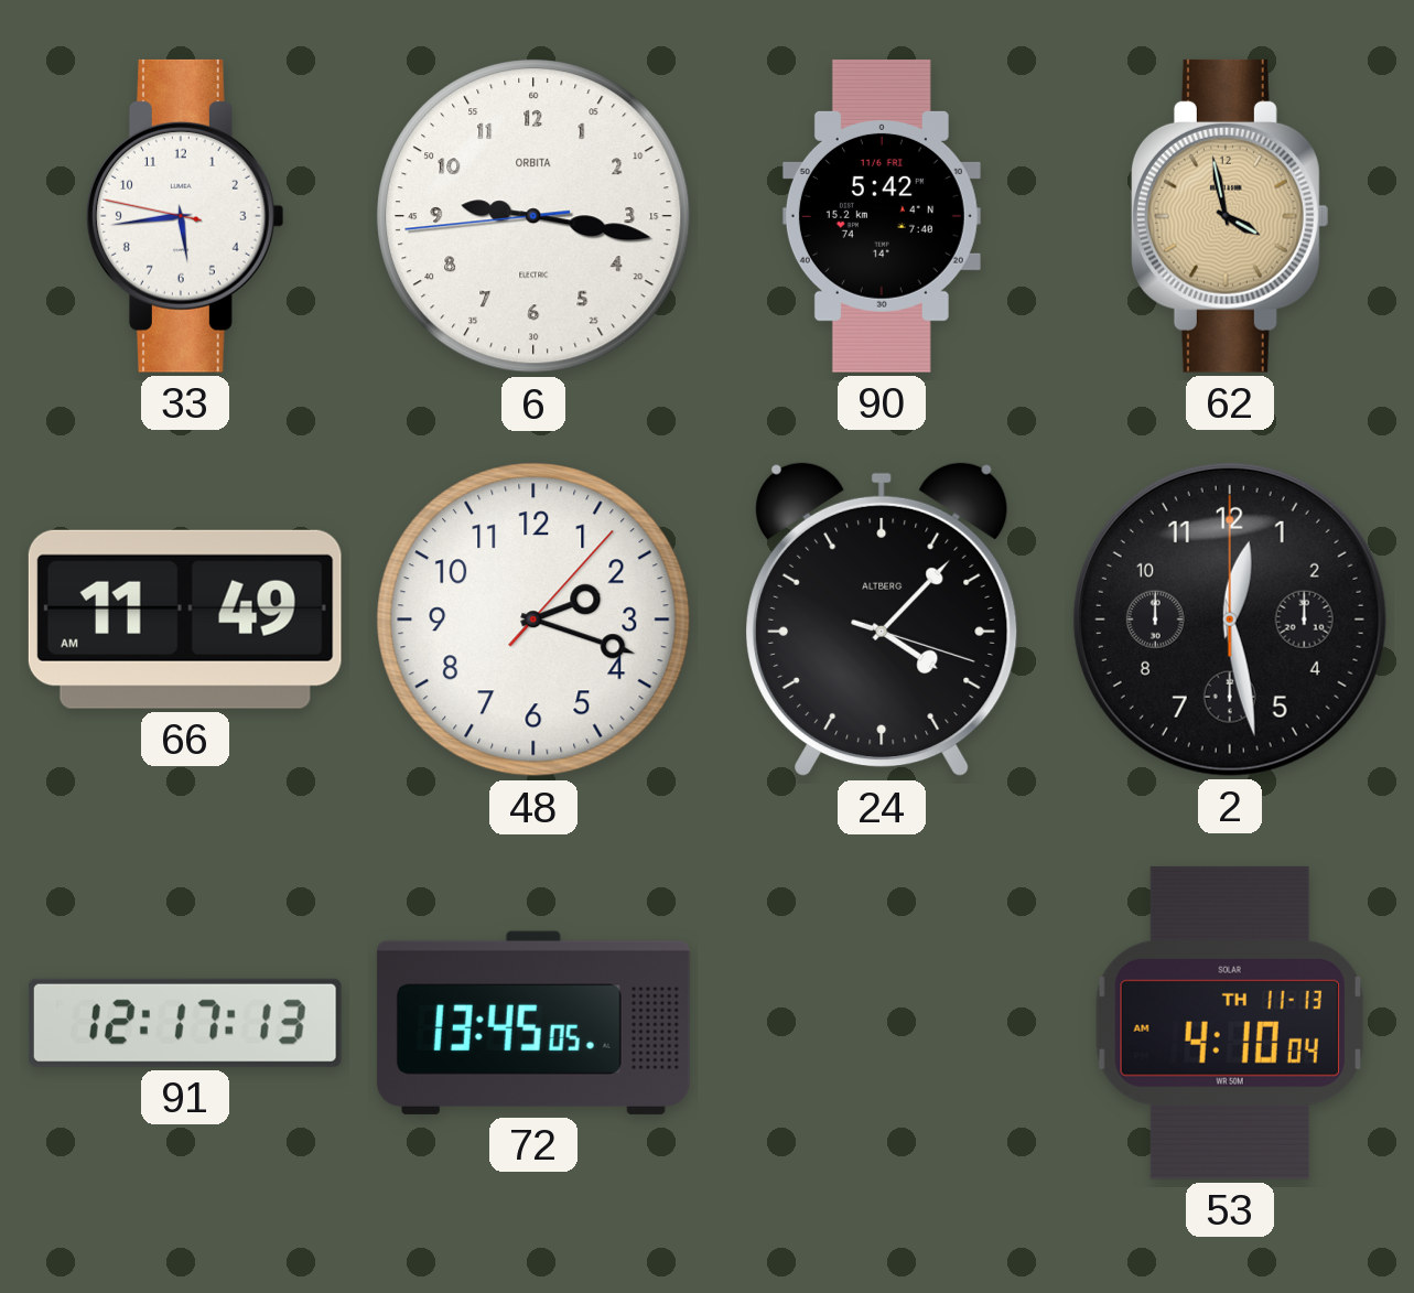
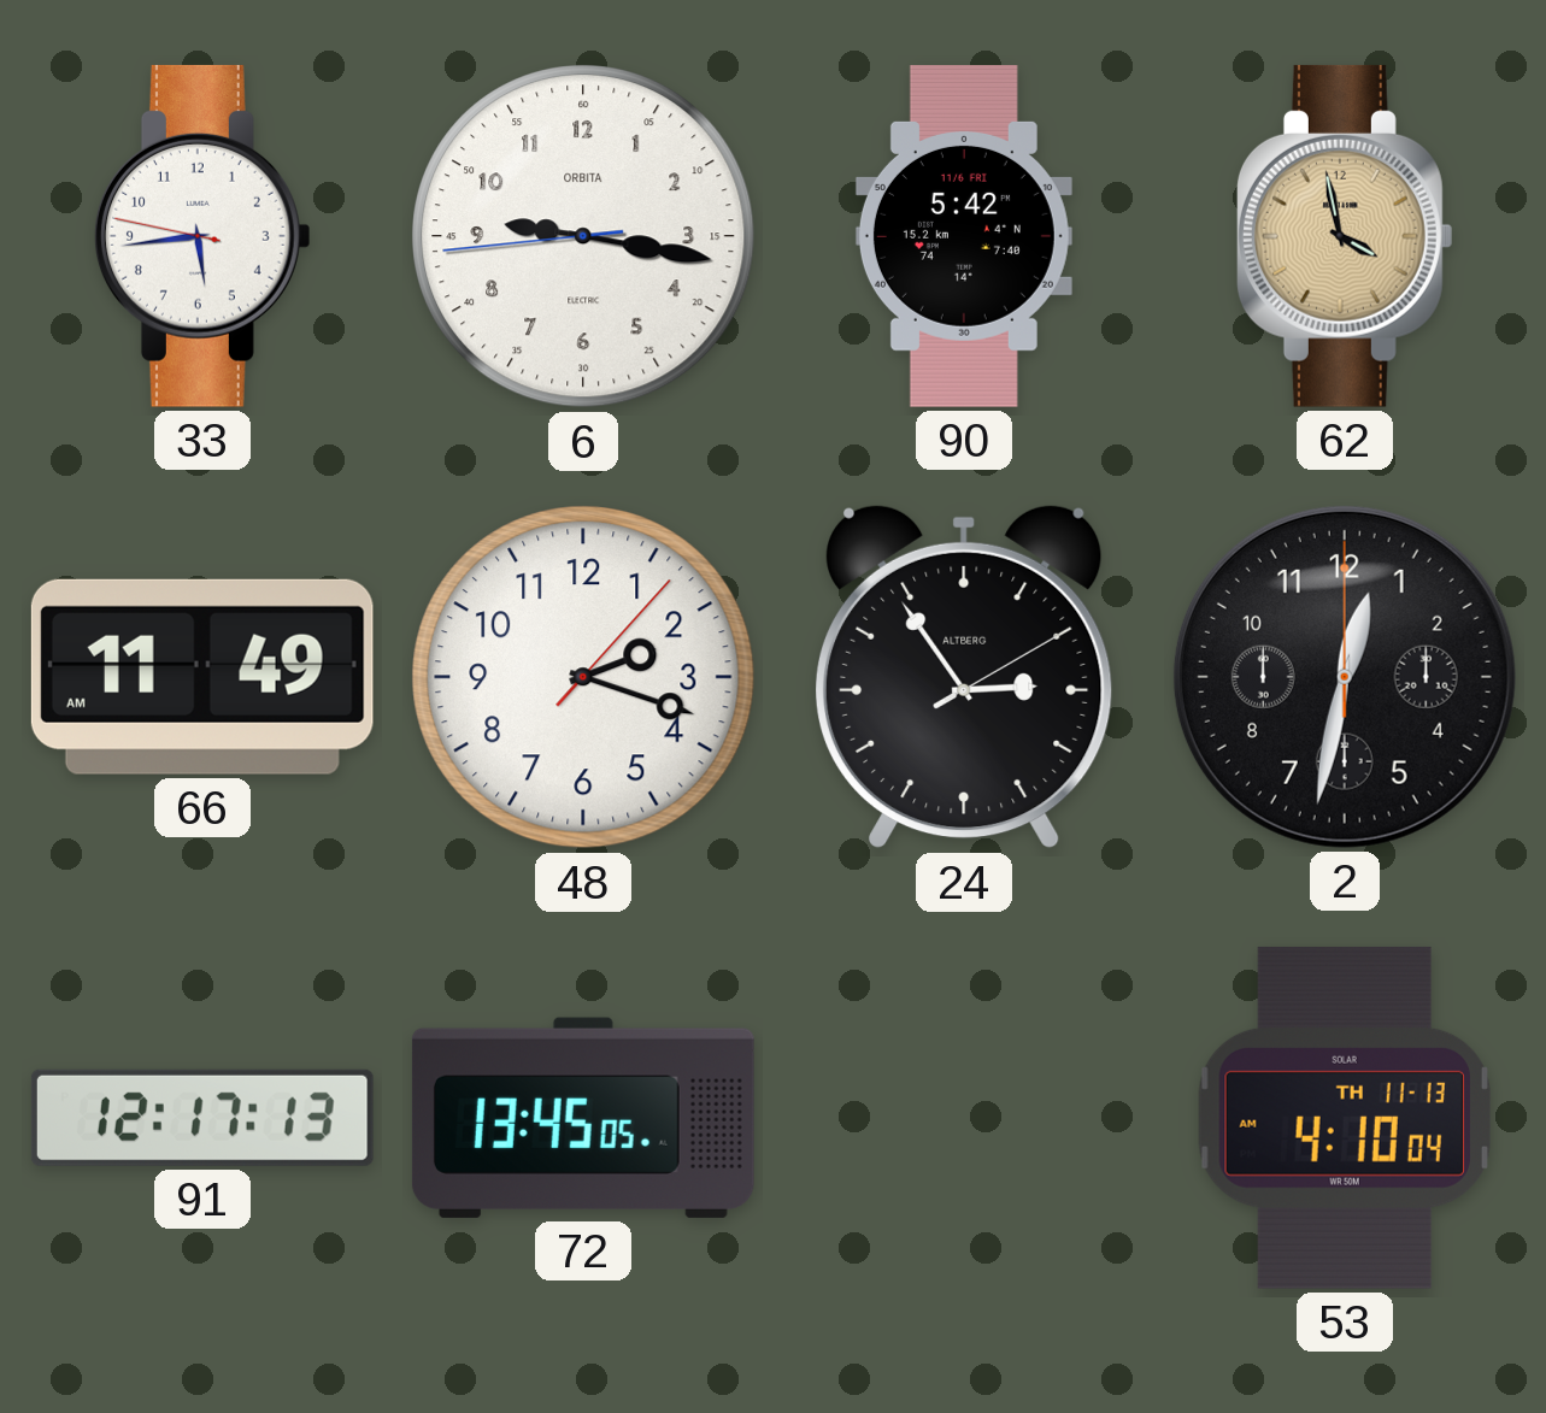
24: 4:07 -> 2:54 (965, 677)
2: 12:28 -> 12:32 (1345, 677)
